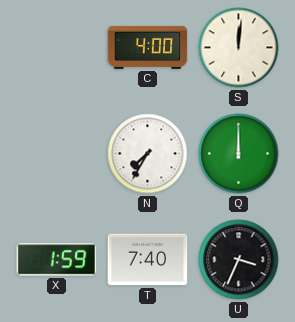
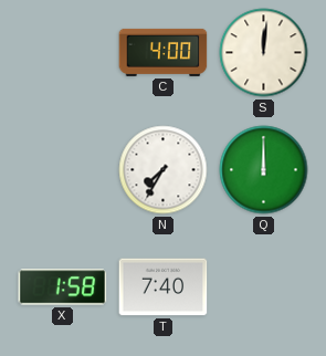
X: 1:59 -> 1:58 (63, 287)
U: 3:34 -> none (239, 260)
